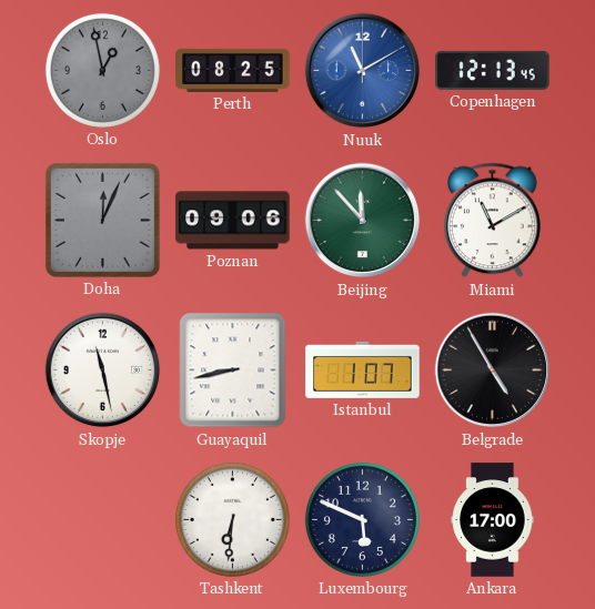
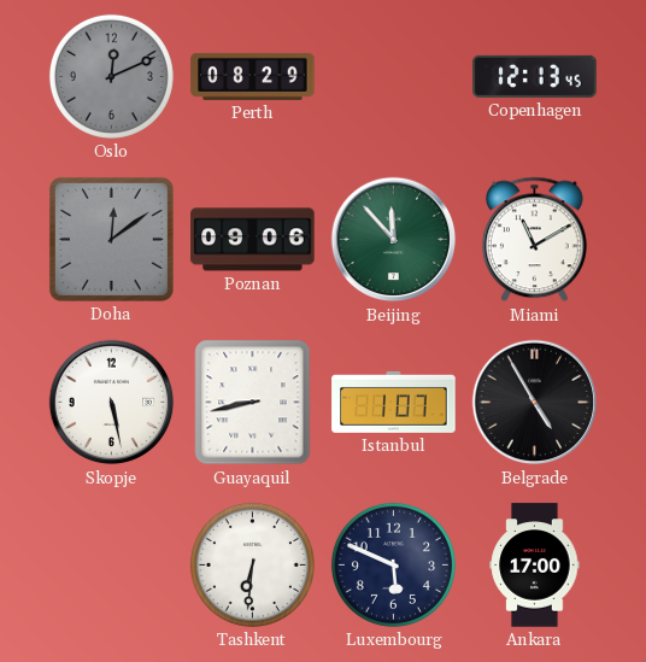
Oslo: 12:58 -> 12:11 (111, 76)
Perth: 08:25 -> 08:29 (253, 76)
Nuuk: 11:10 -> none (363, 71)
Doha: 12:04 -> 12:09 (111, 239)
Skopje: 11:28 -> 5:28 (112, 403)
